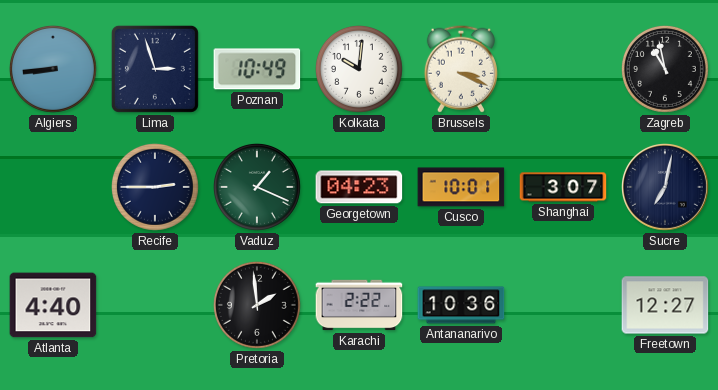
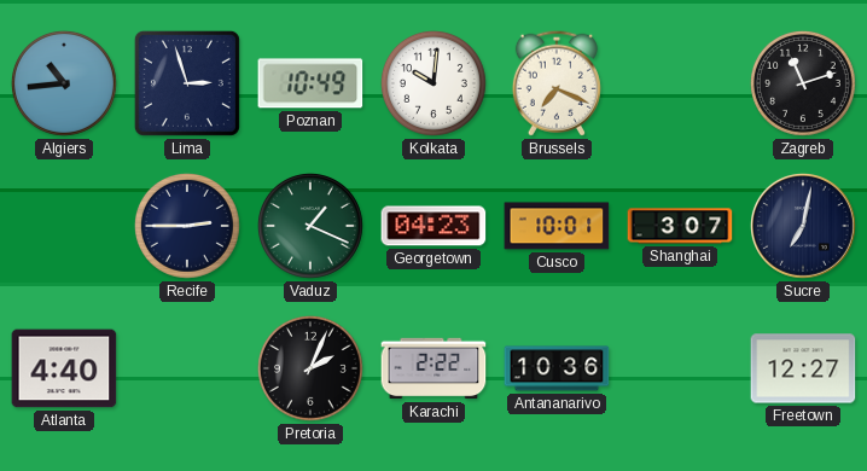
Algiers: 8:44 -> 10:44 (64, 83)
Brussels: 3:19 -> 7:19 (557, 83)
Zagreb: 10:58 -> 11:12 (803, 83)
Pretoria: 1:59 -> 2:04 (310, 368)
